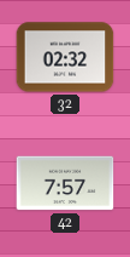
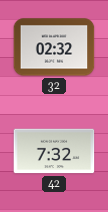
42: 7:57 -> 7:32 (54, 151)
